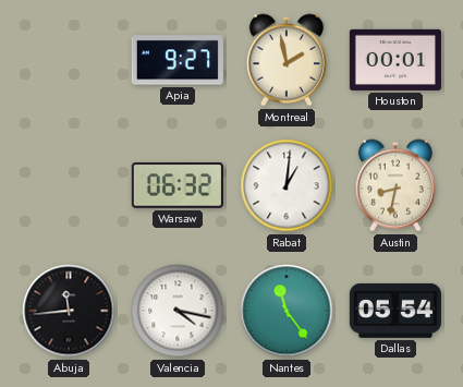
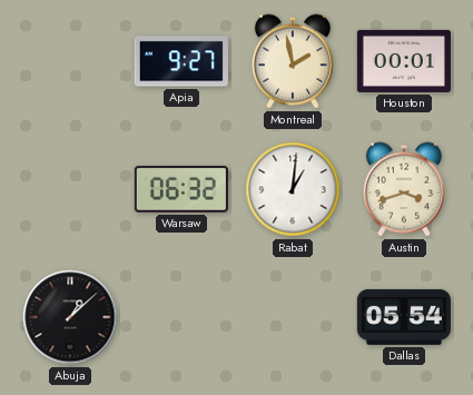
Austin: 8:32 -> 3:42 (404, 189)
Abuja: 11:44 -> 1:08 (70, 317)
Valencia: 4:17 -> none (178, 311)
Nantes: 11:24 -> none (287, 311)
